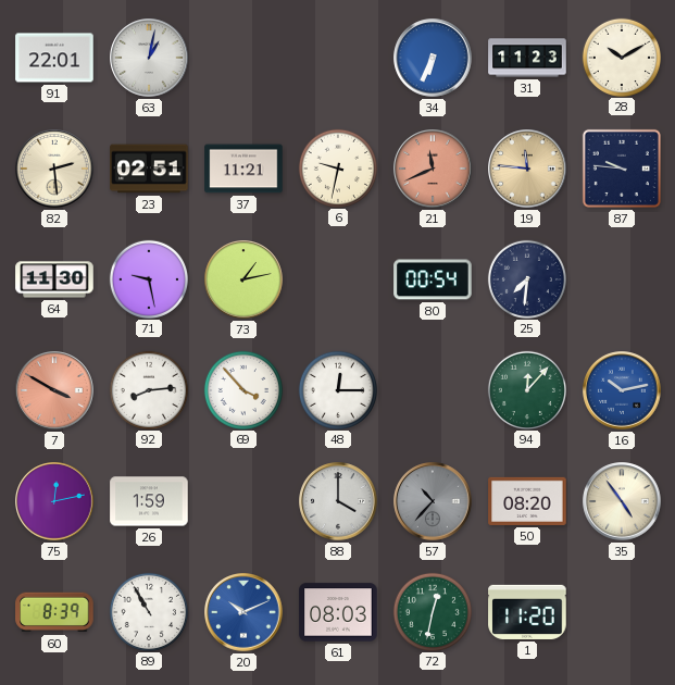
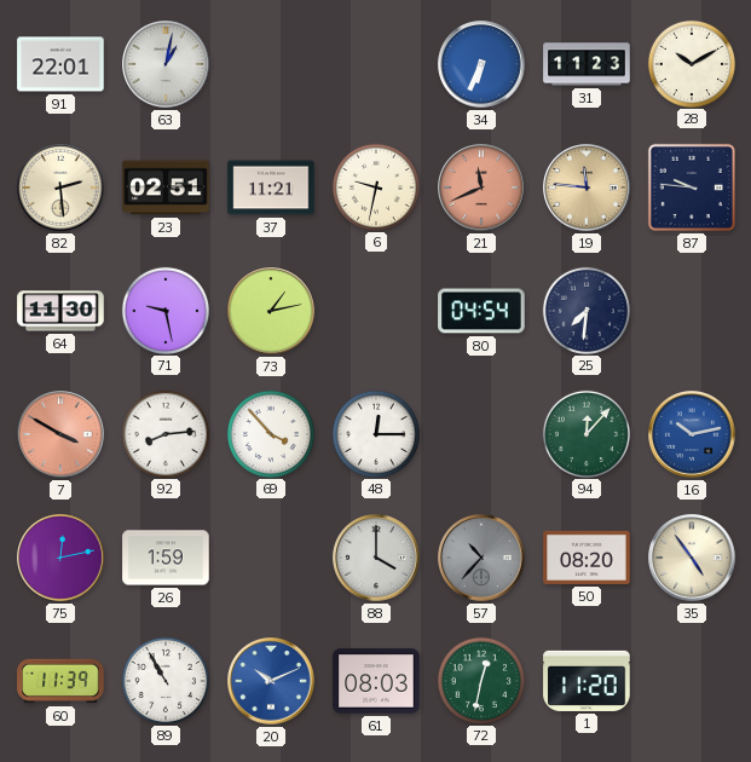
80: 00:54 -> 04:54 (481, 311)
60: 8:39 -> 11:39 (60, 681)
